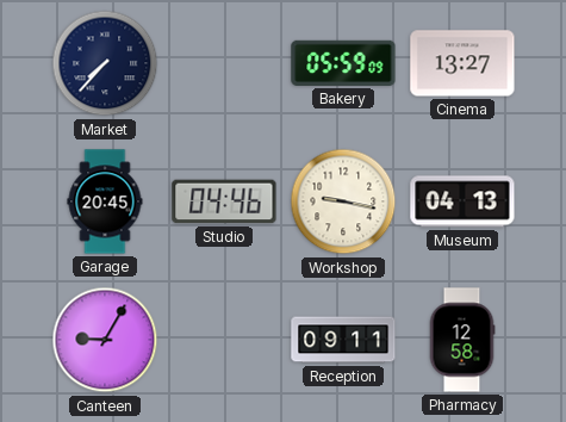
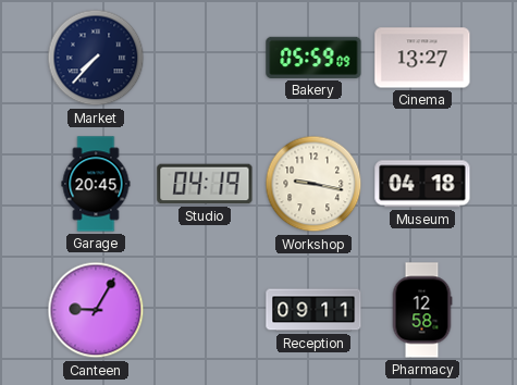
Studio: 04:46 -> 04:19 (205, 184)
Museum: 04:13 -> 04:18 (422, 184)
